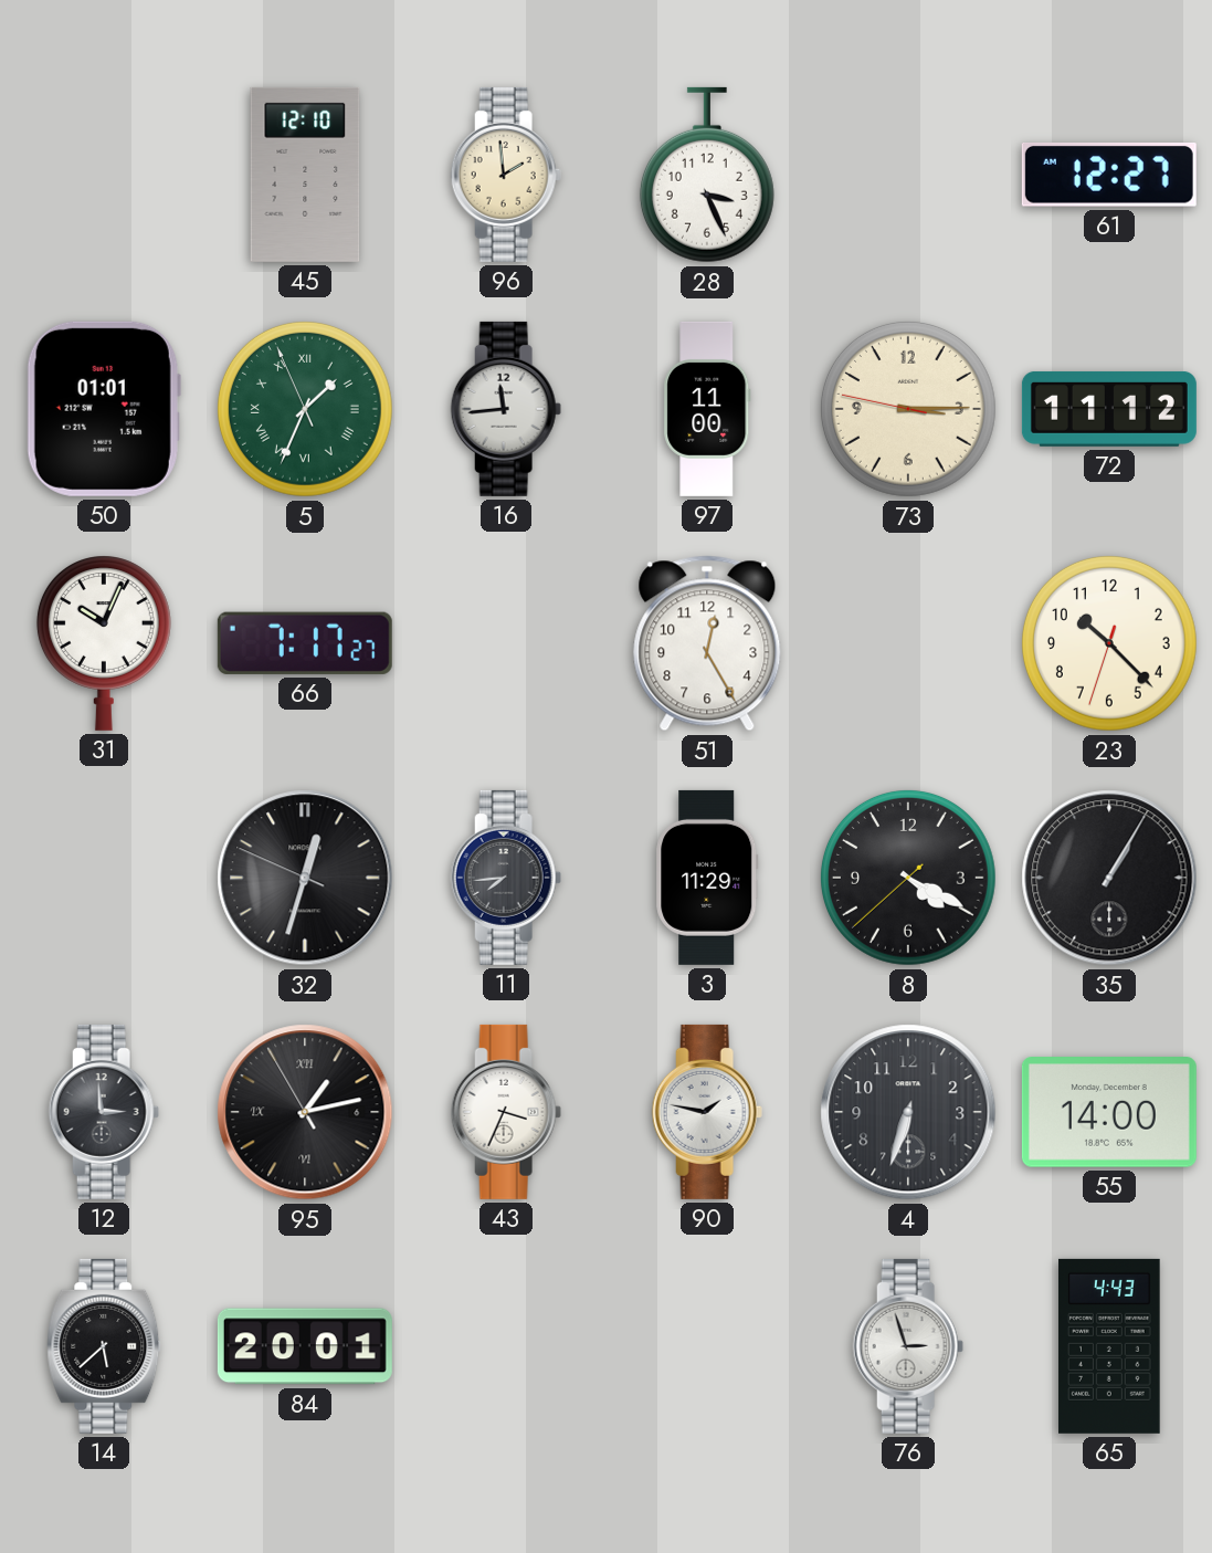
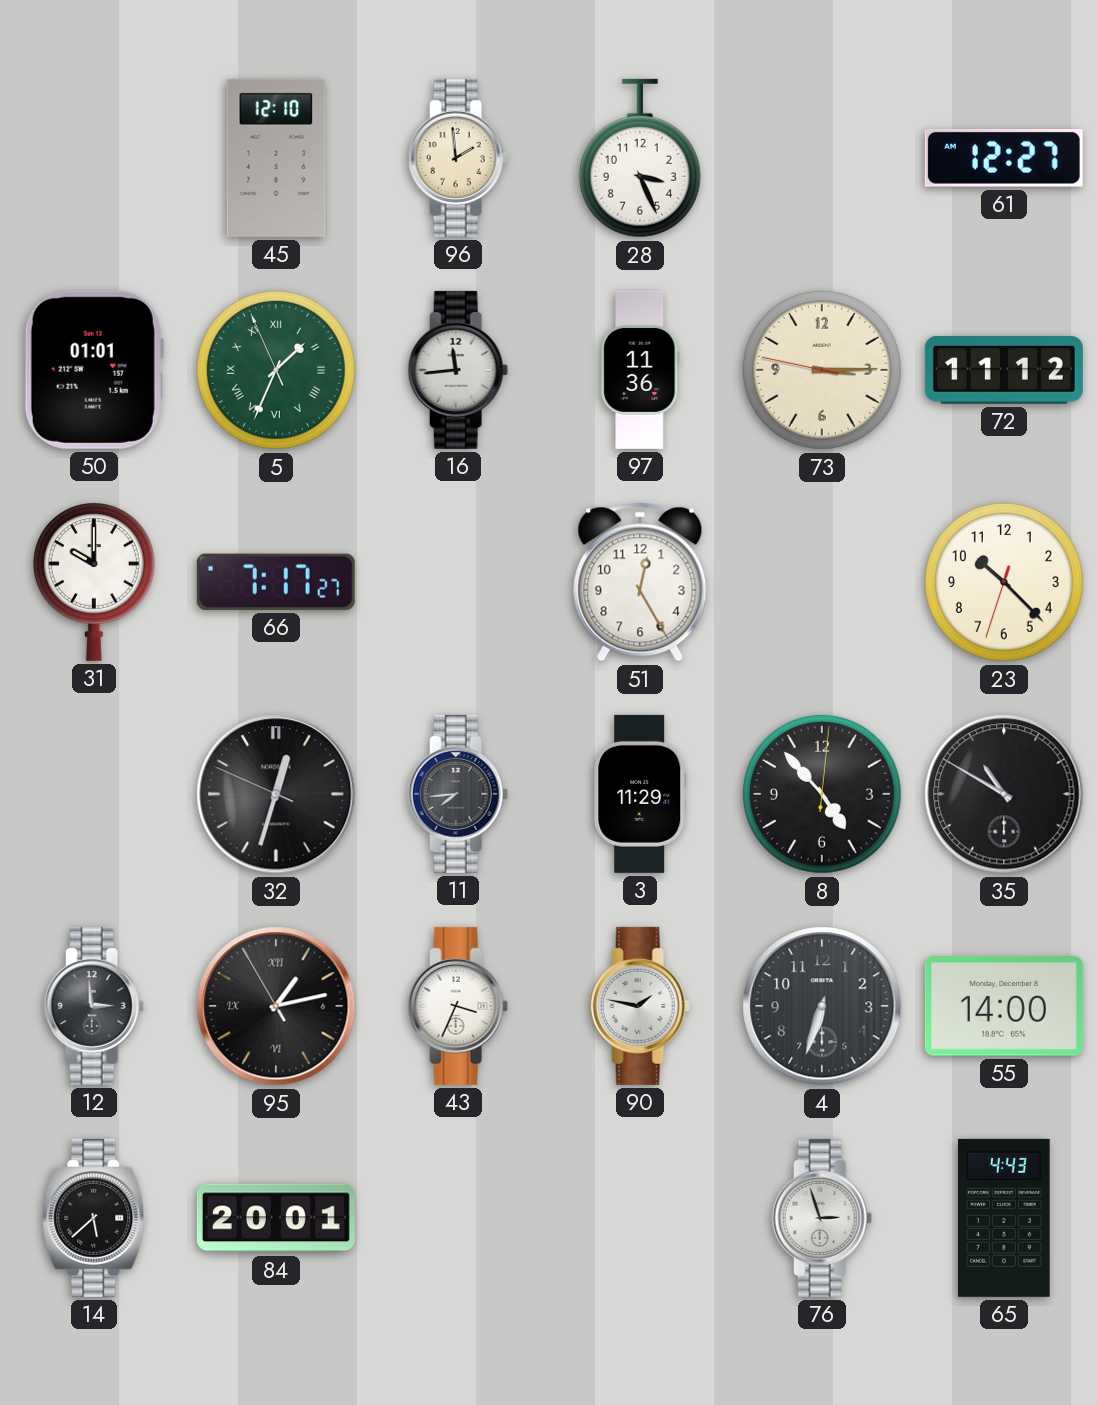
97: 11:00 -> 11:36 (640, 370)
31: 10:04 -> 10:00 (94, 582)
8: 4:19 -> 4:53 (822, 794)
35: 1:05 -> 10:50 (1004, 794)
